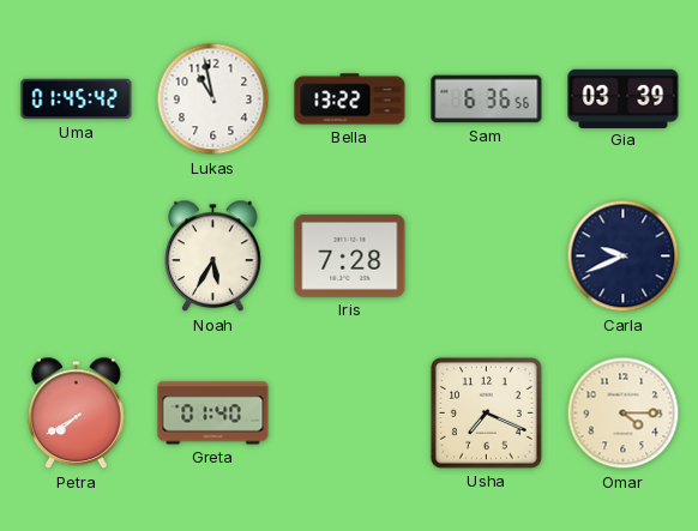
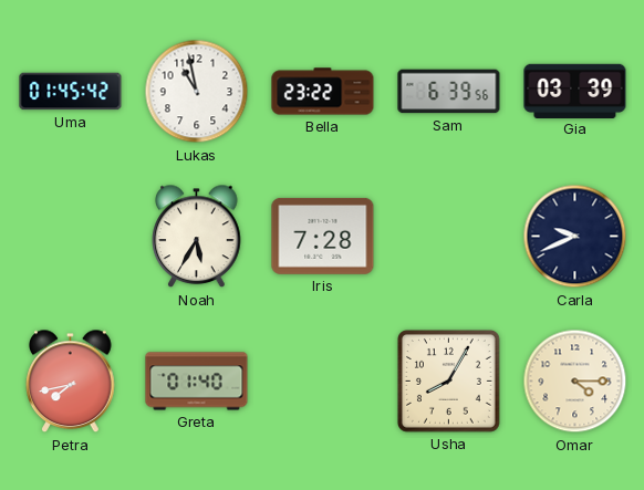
Bella: 13:22 -> 23:22 (323, 92)
Sam: 6:36 -> 6:39 (449, 92)
Petra: 7:40 -> 7:43 (71, 382)
Usha: 7:19 -> 8:05 (448, 380)
